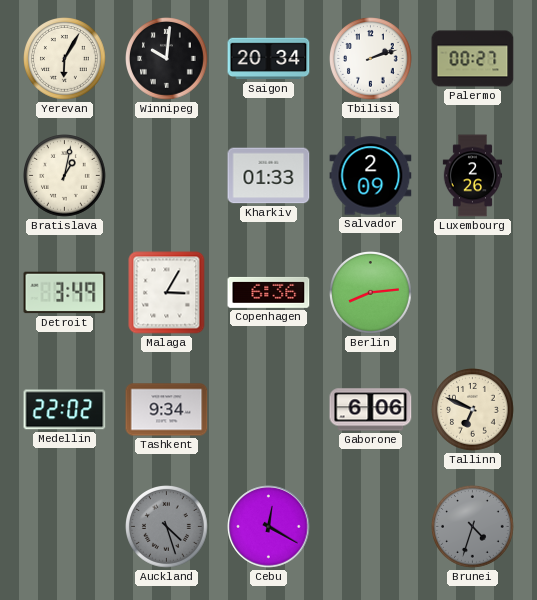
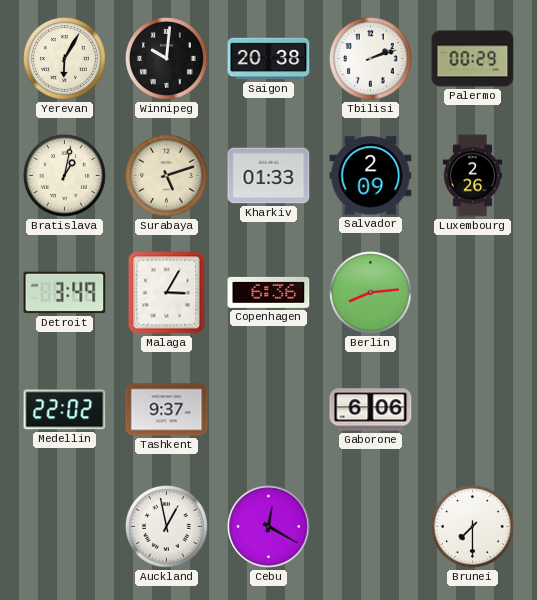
Saigon: 20:34 -> 20:38 (269, 59)
Palermo: 00:27 -> 00:29 (473, 59)
Surabaya: none -> 5:12 (167, 176)
Tashkent: 9:34 -> 9:37 (167, 410)
Tallinn: 6:49 -> none (473, 410)
Auckland: 4:27 -> 12:58 (167, 527)
Auckland dial: grey -> white (167, 527)
Brunei: 4:33 -> 7:30 (473, 527)
Brunei dial: grey -> white (473, 527)
